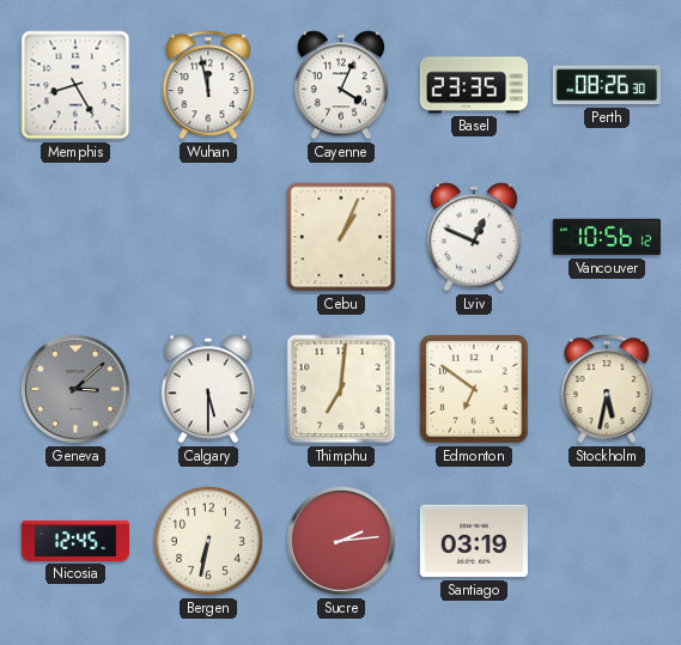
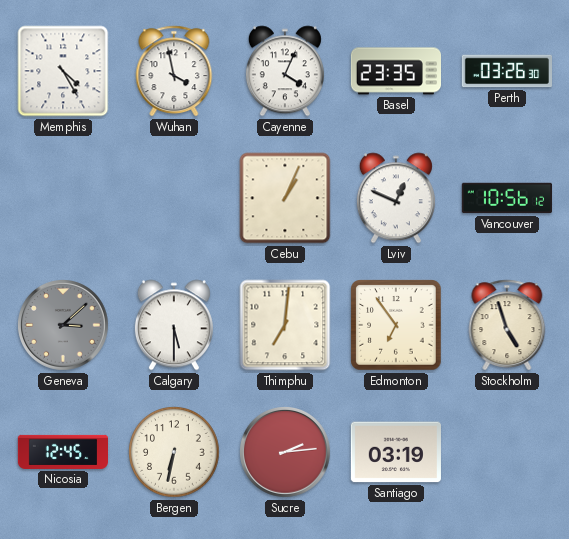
Memphis: 8:25 -> 4:25 (63, 71)
Wuhan: 11:58 -> 3:58 (174, 71)
Perth: 08:26 -> 03:26 (506, 71)
Edmonton: 6:51 -> 6:54 (396, 325)
Stockholm: 5:32 -> 4:57 (507, 325)
